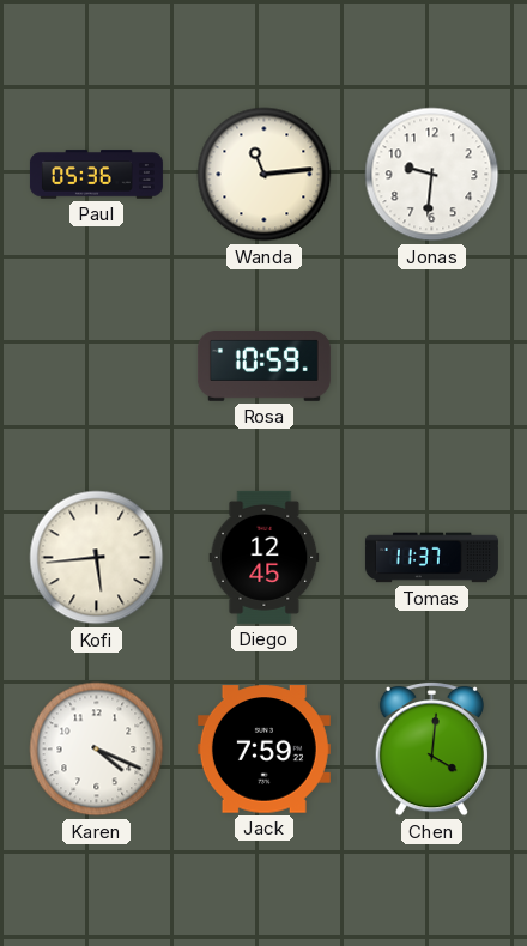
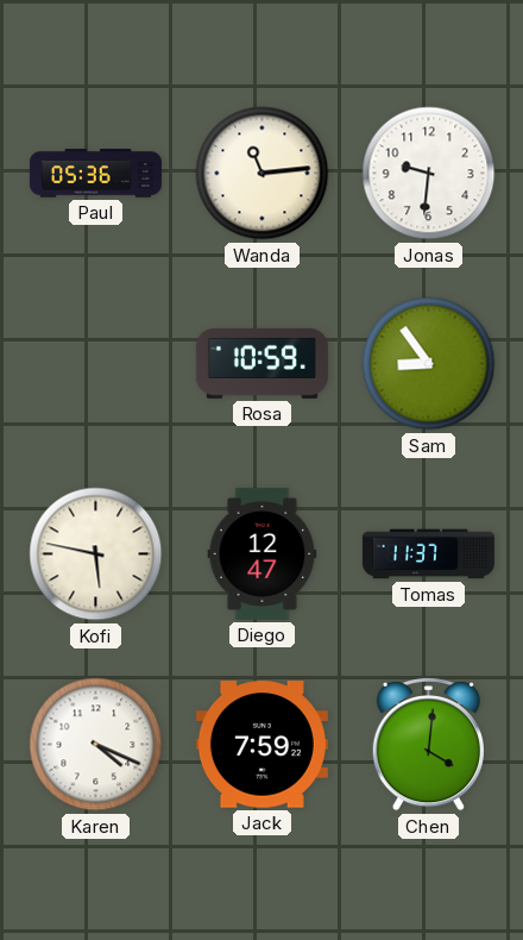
Sam: none -> 8:54 (429, 364)
Kofi: 5:44 -> 5:47 (96, 554)
Diego: 12:45 -> 12:47 (263, 553)
